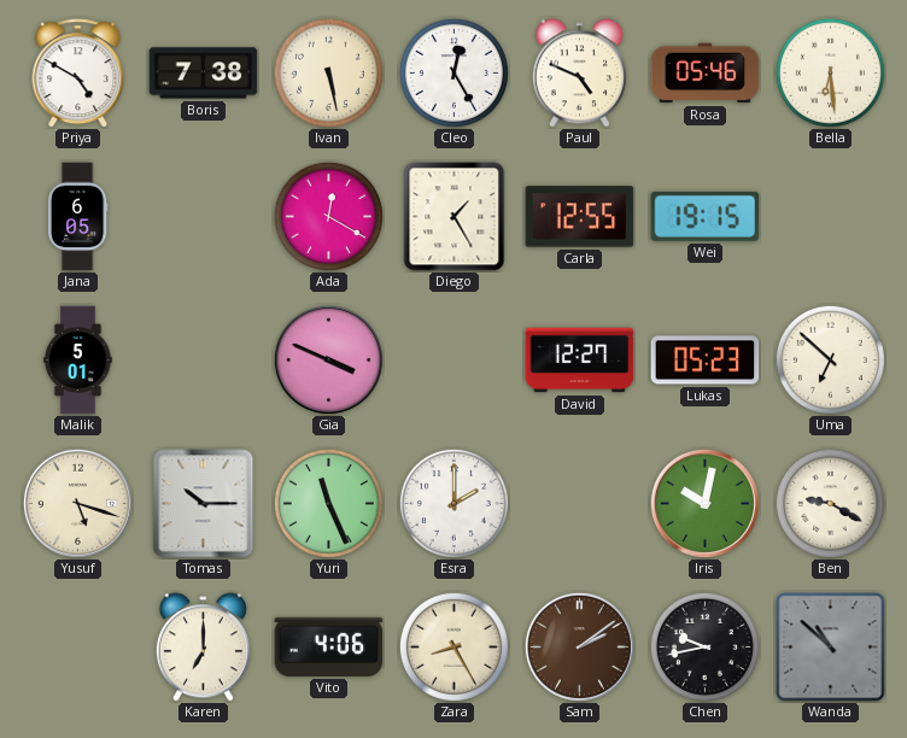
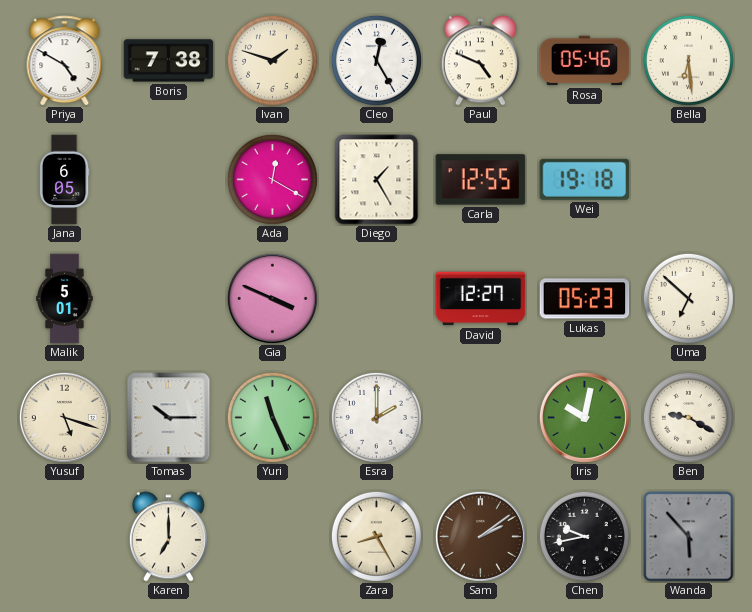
Ivan: 5:28 -> 1:48 (272, 60)
Wei: 19:15 -> 19:18 (585, 179)
Vito: 4:06 -> none (329, 646)
Wanda: 10:52 -> 5:53 (689, 537)
